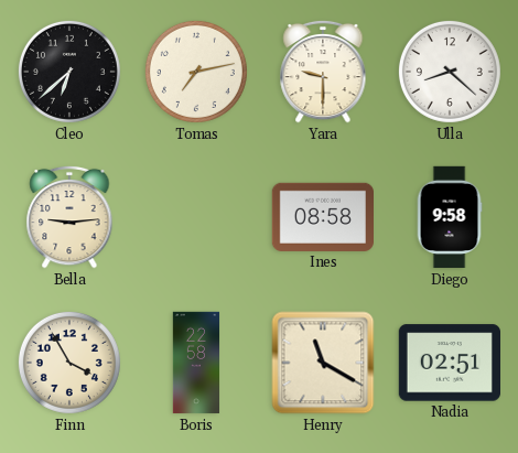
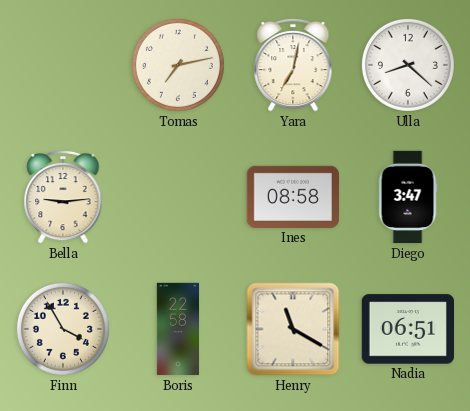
Cleo: 6:38 -> none (69, 72)
Yara: 9:30 -> 7:02 (293, 65)
Diego: 9:58 -> 3:47 (408, 197)
Nadia: 02:51 -> 06:51 (407, 329)
